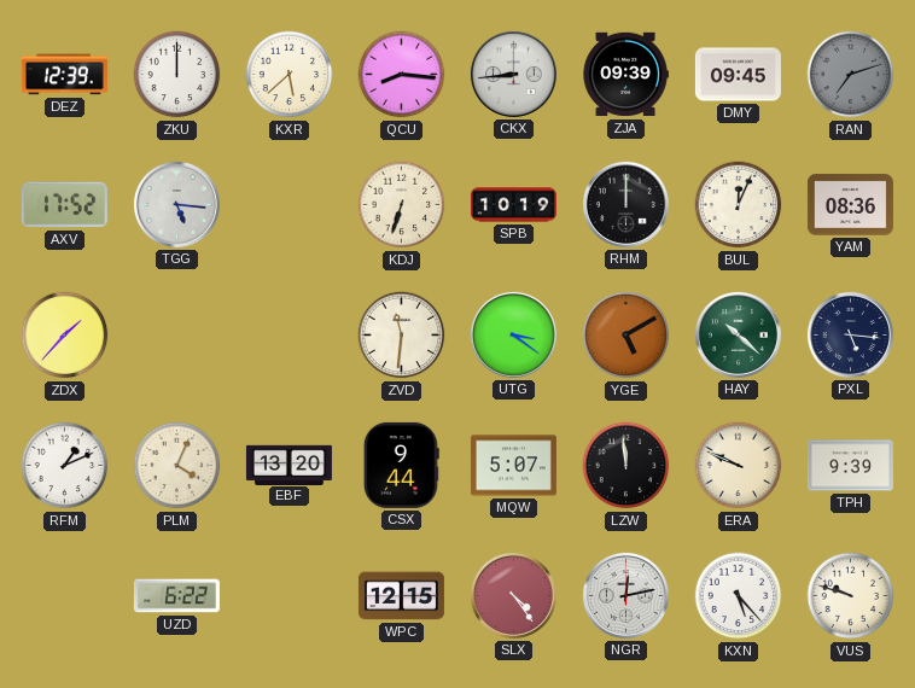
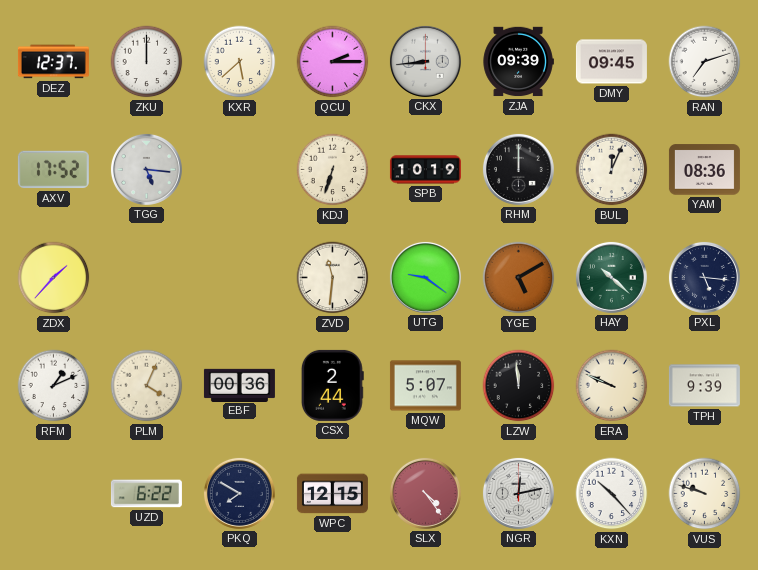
DEZ: 12:39 -> 12:37 (53, 62)
QCU: 8:16 -> 2:15 (333, 62)
RAN dial: grey -> white (705, 62)
UTG: 3:21 -> 9:21 (425, 277)
EBF: 13:20 -> 00:36 (239, 385)
CSX: 9:44 -> 2:44 (332, 385)
PKQ: none -> 7:50 (239, 493)
KXN: 5:23 -> 10:23 (612, 494)
